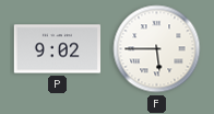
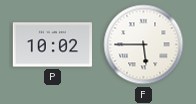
P: 9:02 -> 10:02 (53, 45)
